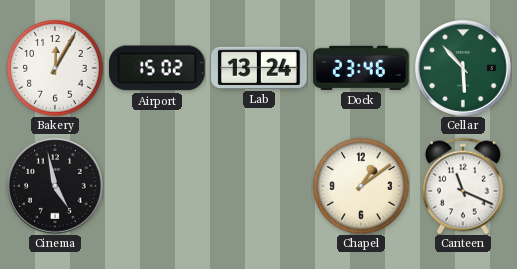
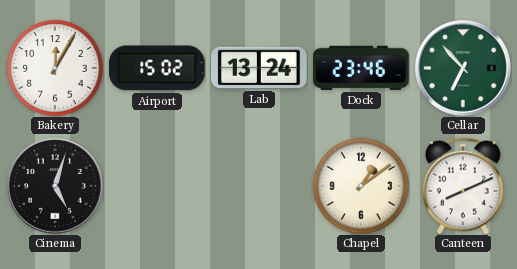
Cellar: 5:53 -> 6:53 (464, 69)
Cinema: 4:58 -> 5:03 (56, 187)
Canteen: 11:19 -> 8:11 (463, 186)
